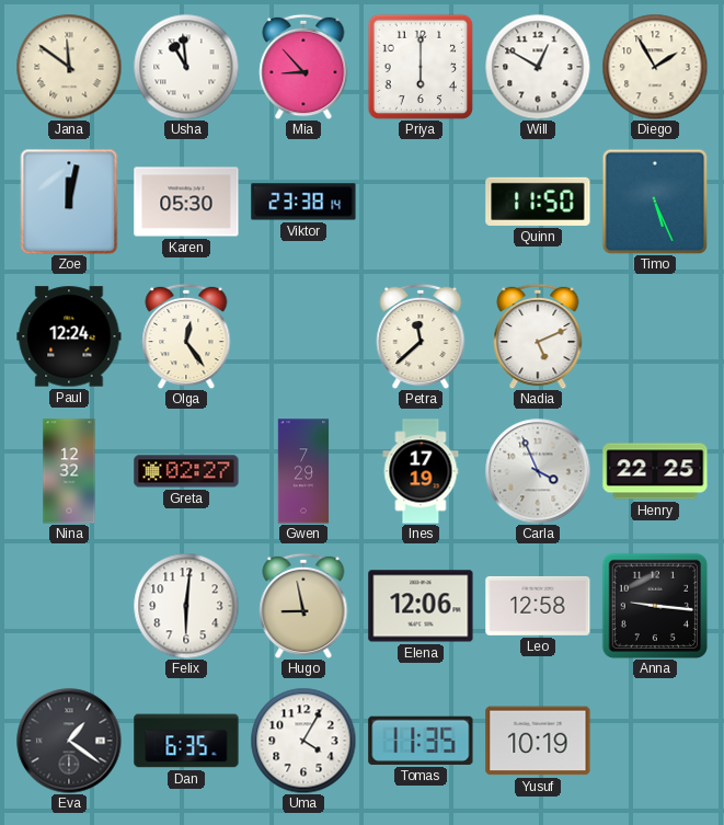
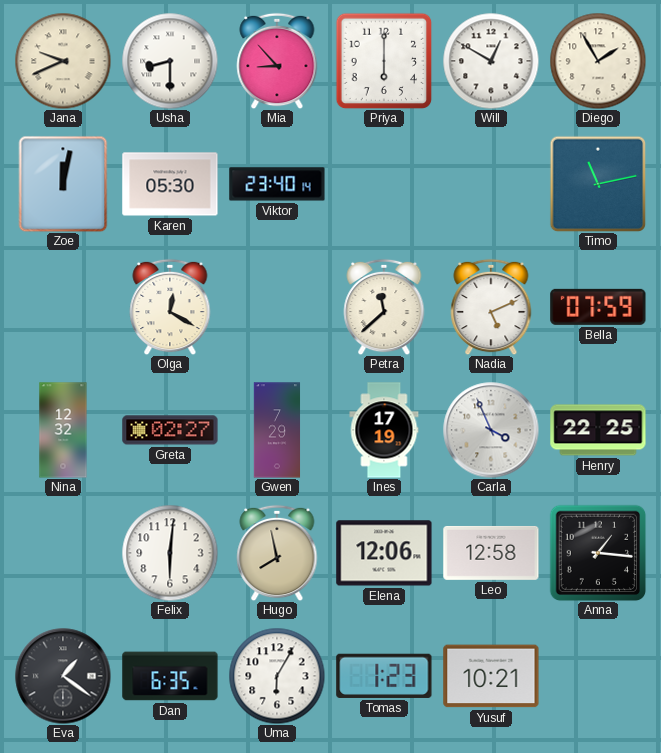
Jana: 11:51 -> 9:41 (63, 61)
Usha: 10:59 -> 8:30 (170, 61)
Viktor: 23:38 -> 23:40 (277, 184)
Quinn: 11:50 -> none (538, 202)
Timo: 5:26 -> 11:13 (598, 184)
Paul: 12:24 -> none (69, 336)
Olga: 12:24 -> 12:20 (170, 307)
Bella: none -> 07:59 (598, 307)
Hugo: 8:58 -> 7:58 (277, 553)
Anna: 9:16 -> 1:16 (598, 553)
Uma: 4:05 -> 6:05 (277, 676)
Tomas: 11:35 -> 1:23 (384, 676)
Yusuf: 10:19 -> 10:21 (491, 676)
